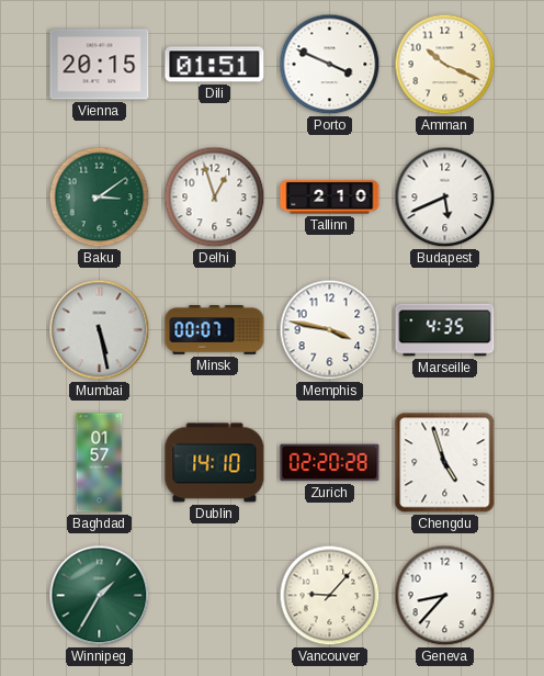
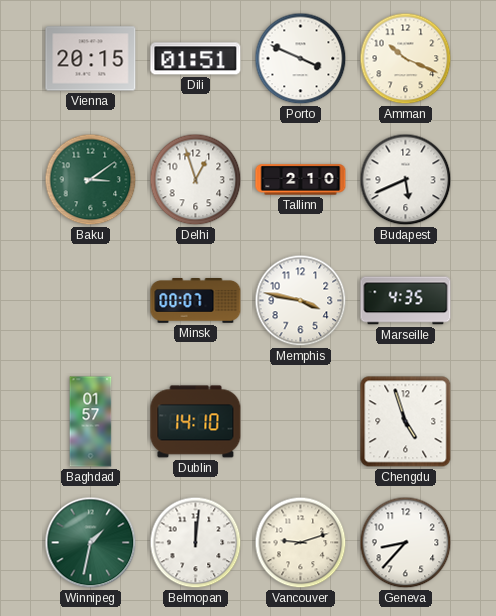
Mumbai: 5:28 -> none (100, 330)
Zurich: 02:20 -> none (330, 463)
Winnipeg: 1:35 -> 1:32 (91, 543)
Belmopan: none -> 12:01 (196, 543)
Vancouver: 9:07 -> 9:12 (301, 543)
